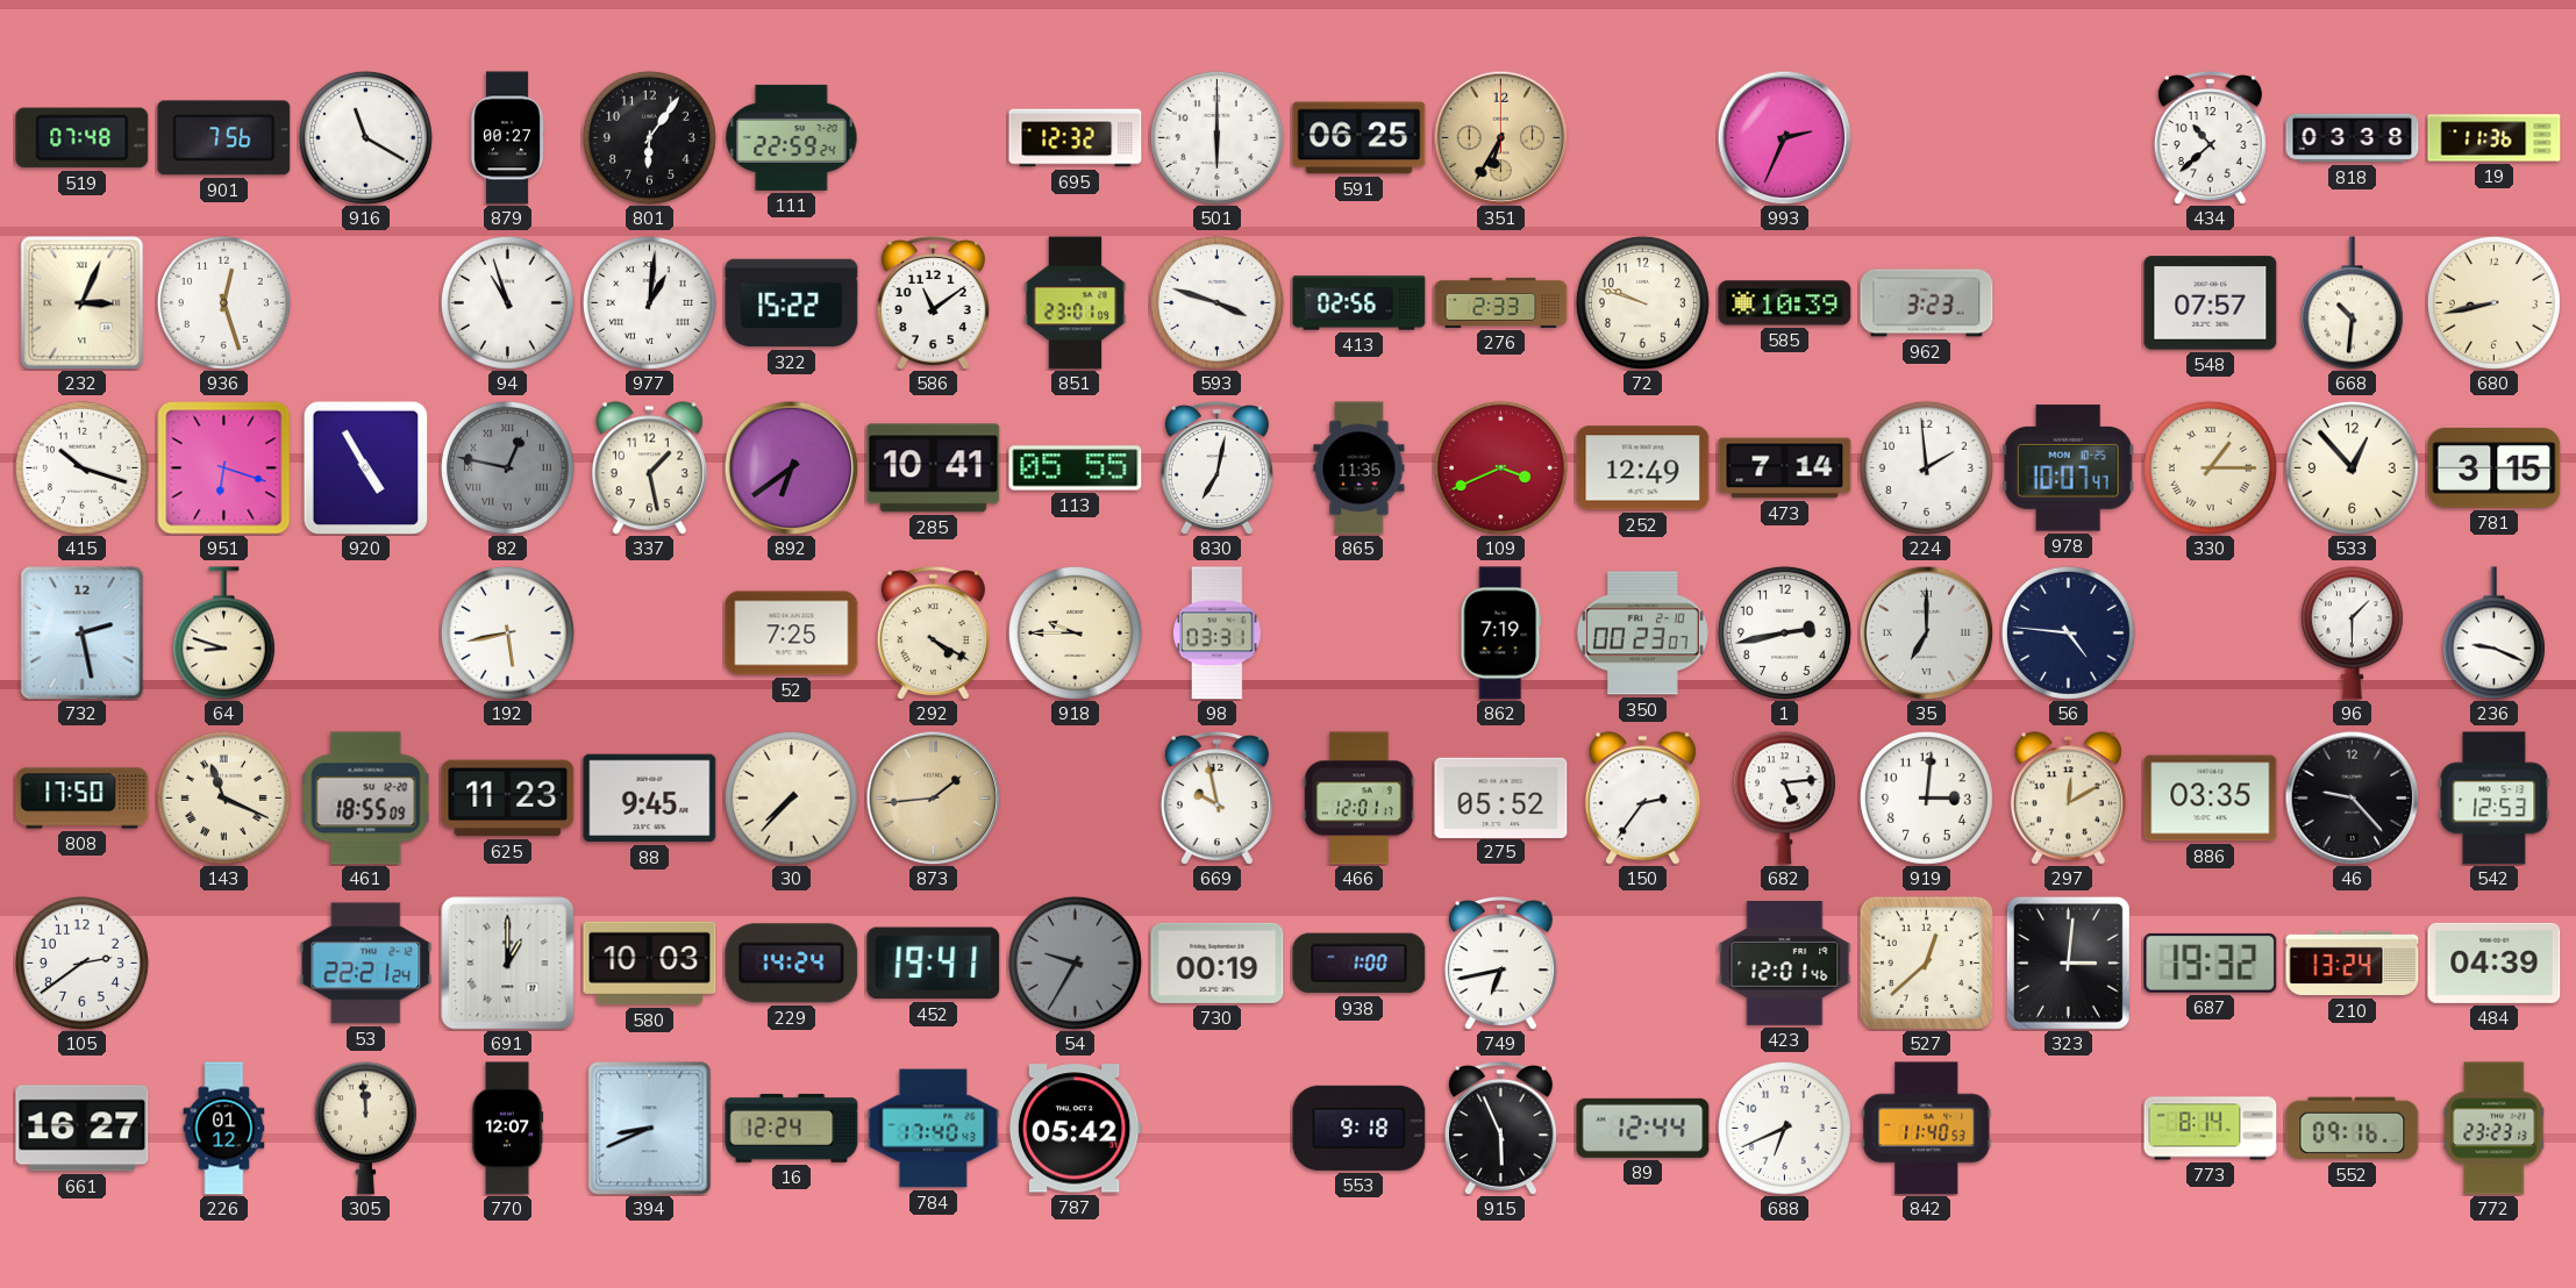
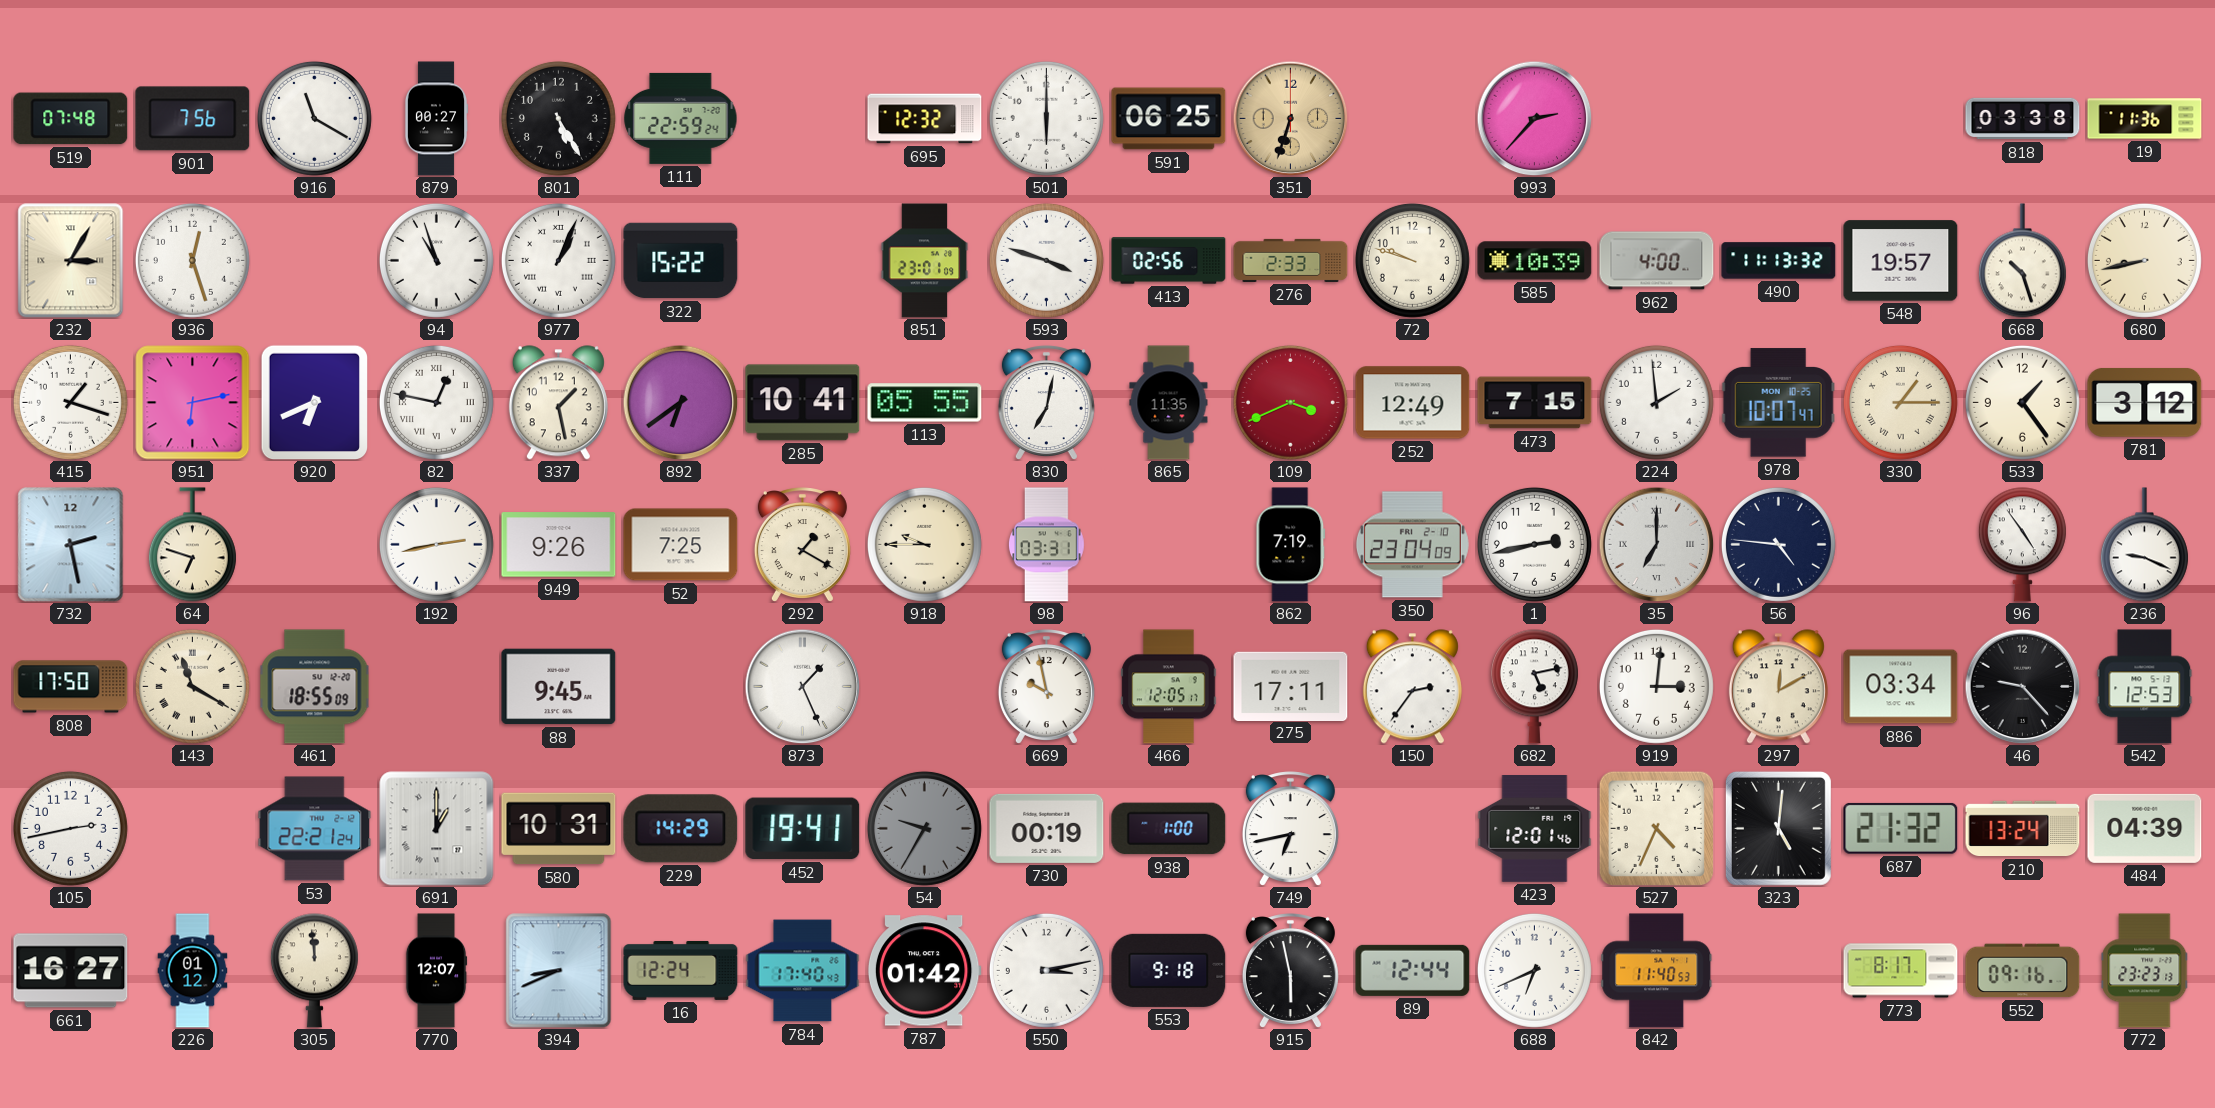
801: 6:06 -> 5:25 (558, 118)
351: 6:35 -> 6:33 (1290, 118)
993: 2:34 -> 2:37 (1534, 118)
434: 10:38 -> none (2210, 137)
232: 3:04 -> 3:05 (71, 261)
977: 1:01 -> 1:04 (558, 260)
586: 11:09 -> none (933, 302)
962: 3:23 -> 4:00 (1657, 261)
490: none -> 11:13 (1779, 261)
548: 07:57 -> 19:57 (1901, 261)
668: 10:31 -> 10:27 (2022, 261)
415: 10:18 -> 1:18 (70, 402)
951: 6:18 -> 6:13 (193, 403)
920: 4:55 -> 6:41 (315, 402)
82 dial: grey -> white (436, 402)
473: 7:14 -> 7:15 (1535, 403)
533: 12:53 -> 1:24 (2022, 402)
781: 3:15 -> 3:12 (2145, 402)
64: 8:48 -> 6:48 (192, 545)
192: 5:43 -> 2:43 (436, 544)
949: none -> 9:26 (559, 545)
292: 4:20 -> 1:20 (802, 544)
350: 00:23 -> 23:04 (1412, 545)
96: 1:30 -> 4:54 (2022, 545)
143: 11:19 -> 11:20 (192, 686)
625: 11:23 -> none (508, 799)
30: 7:37 -> none (791, 797)
873: 1:44 -> 1:26 (802, 686)
873 dial: champagne -> white (802, 686)
466: 12:01 -> 12:05 (1169, 687)
275: 05:52 -> 17:11 (1291, 686)
682: 5:14 -> 5:13 (1534, 687)
886: 03:35 -> 03:34 (1901, 687)
105: 2:39 -> 2:43 (70, 828)
580: 10:03 -> 10:31 (559, 829)
229: 14:24 -> 14:29 (681, 829)
527: 12:38 -> 4:34 (1656, 828)
323: 3:01 -> 5:01 (1778, 828)
687: 19:32 -> 21:32 (1901, 828)
787: 05:42 -> 01:42 (924, 971)
550: none -> 3:13 (1046, 970)
915: 5:56 -> 5:58 (1290, 970)
773: 8:14 -> 8:17 (1901, 971)
